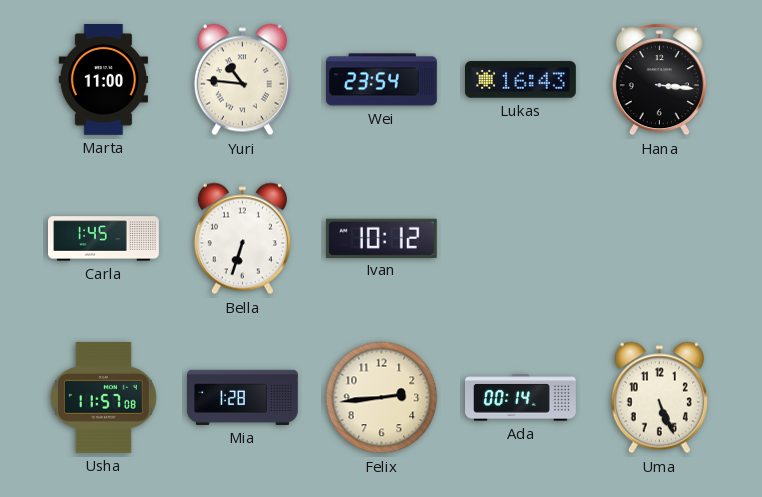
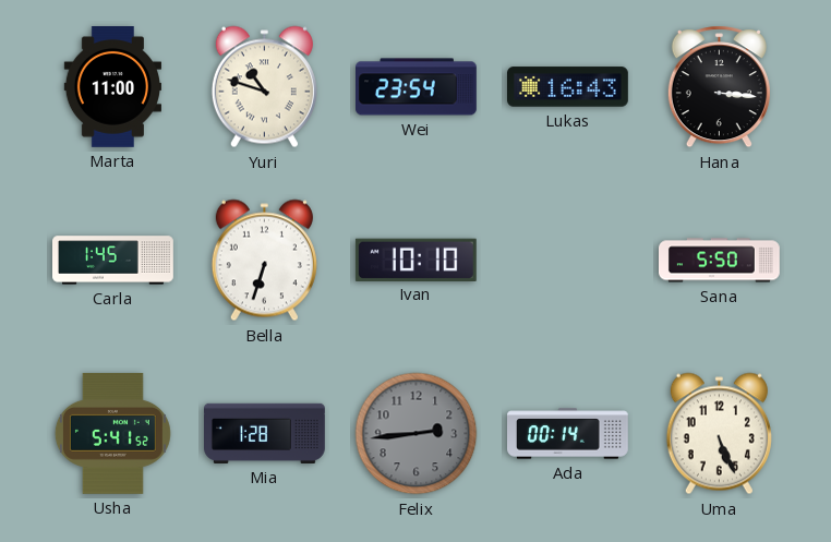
Yuri: 10:46 -> 10:48 (264, 87)
Ivan: 10:12 -> 10:10 (415, 260)
Sana: none -> 5:50 (720, 261)
Usha: 11:57 -> 5:41 (112, 433)
Felix dial: cream -> grey (417, 434)
